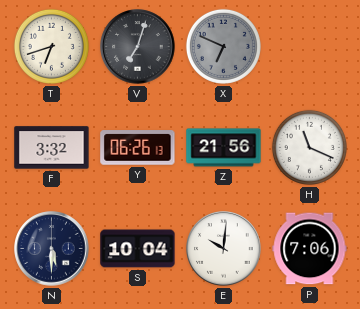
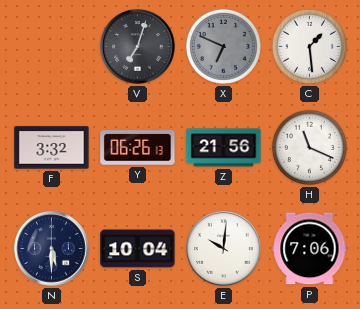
T: 6:42 -> none (51, 46)
C: none -> 1:29 (309, 46)
